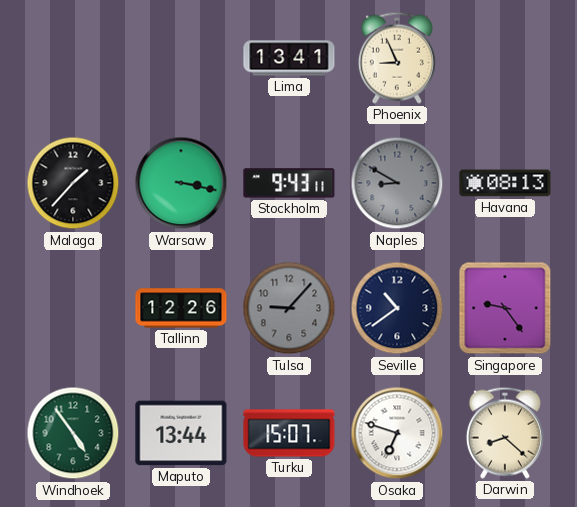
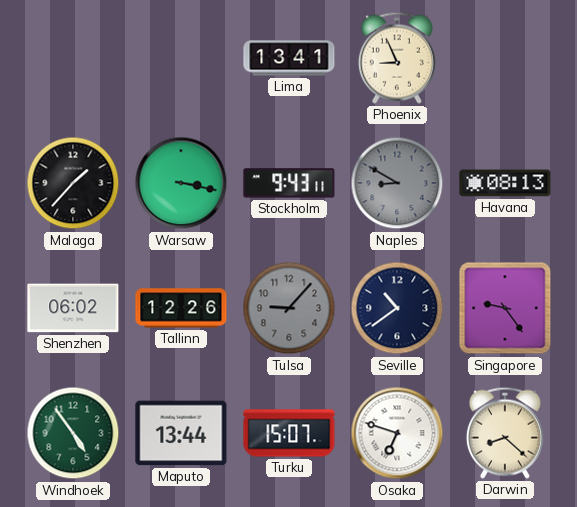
Shenzhen: none -> 06:02 (73, 308)
